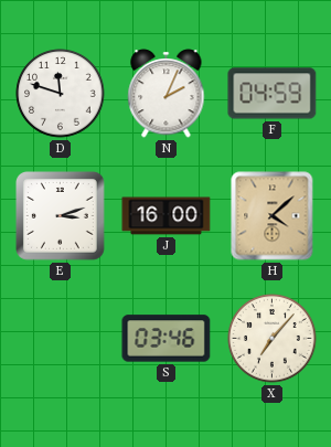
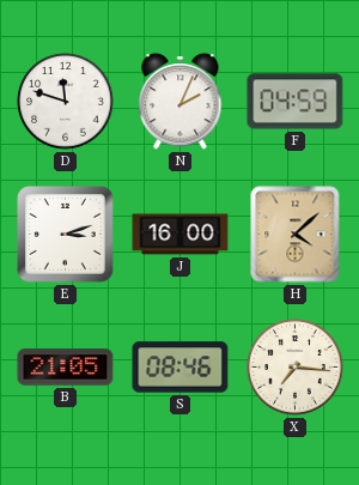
B: none -> 21:05 (66, 368)
S: 03:46 -> 08:46 (181, 368)
X: 7:07 -> 7:16 (296, 368)
